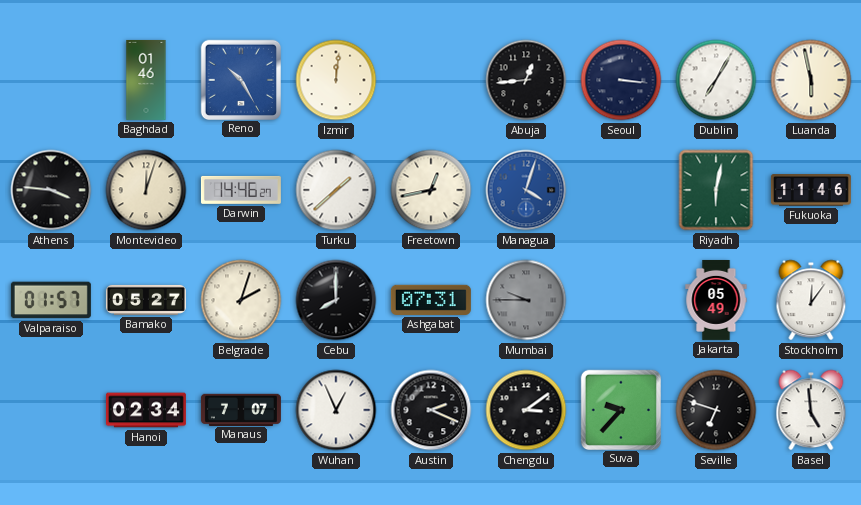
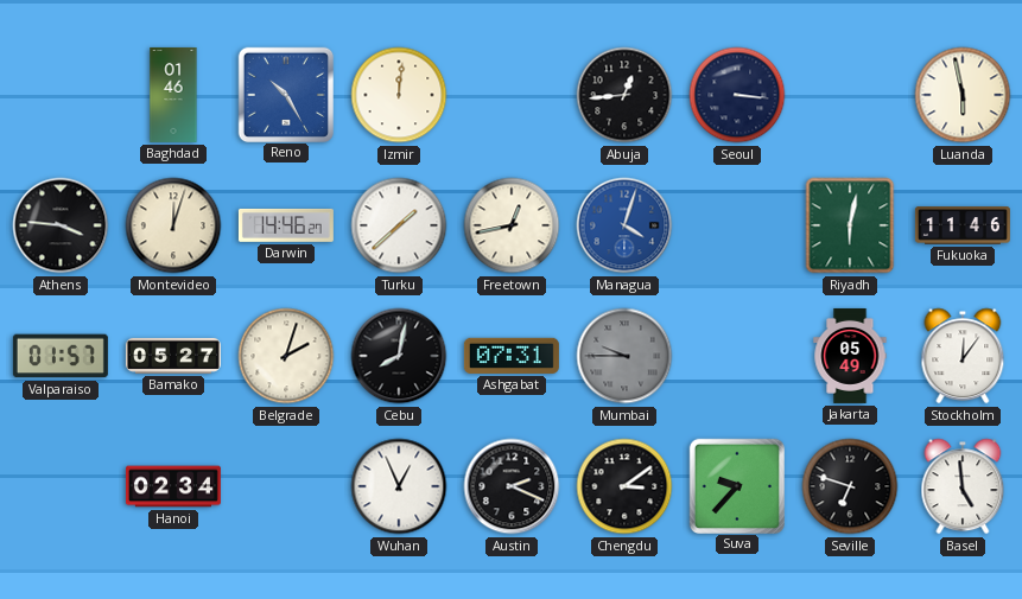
Dublin: 7:05 -> none (716, 80)
Cebu: 8:00 -> 8:02 (399, 356)
Manaus: 7:07 -> none (241, 409)
